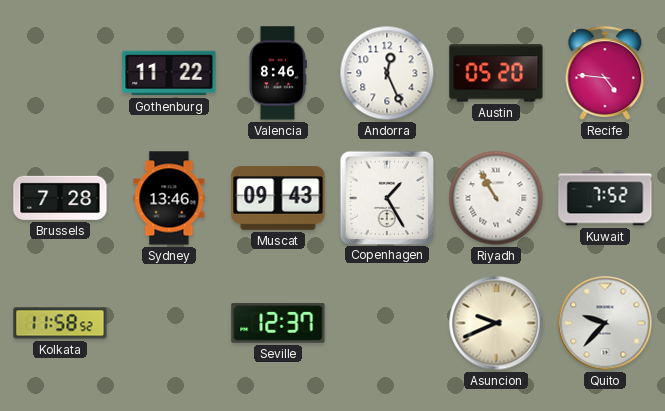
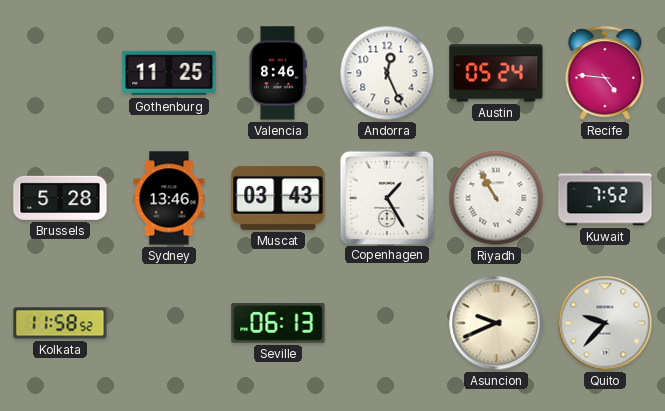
Gothenburg: 11:22 -> 11:25 (169, 73)
Austin: 05:20 -> 05:24 (496, 73)
Brussels: 7:28 -> 5:28 (60, 198)
Muscat: 09:43 -> 03:43 (278, 199)
Seville: 12:37 -> 06:13 (278, 323)
